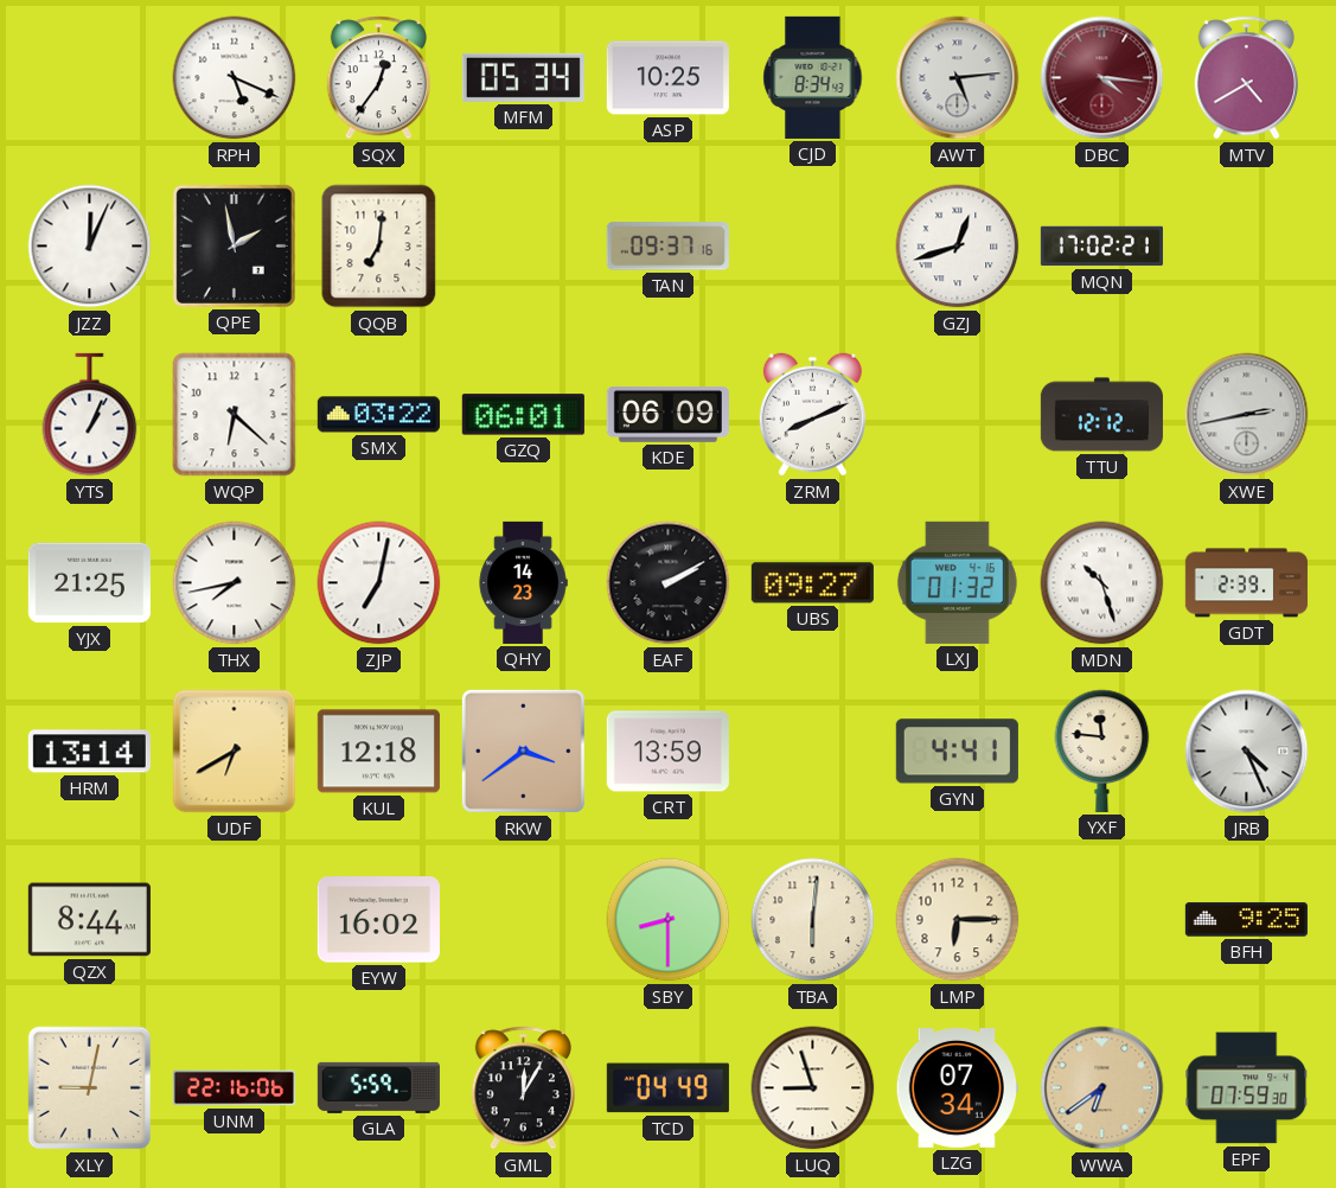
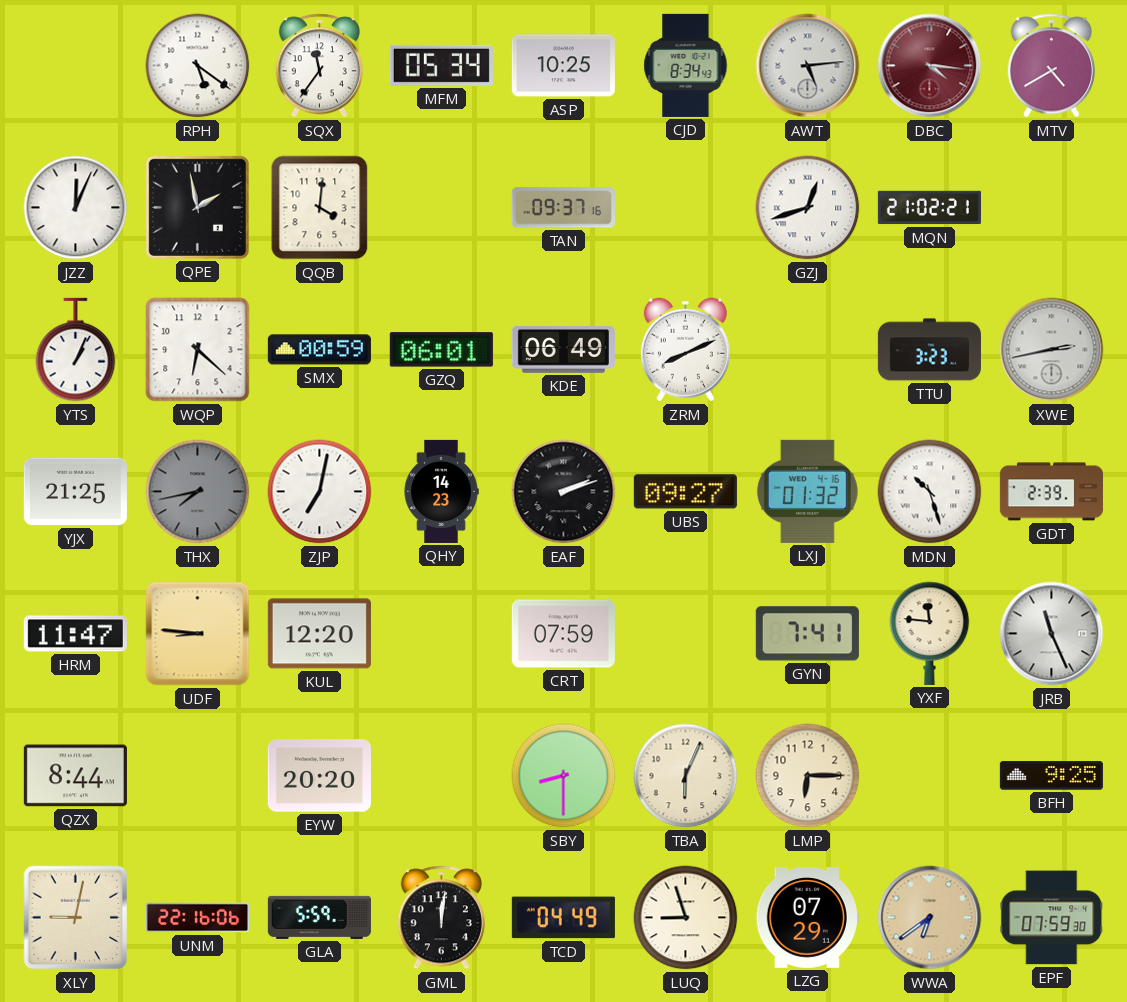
RPH: 5:19 -> 5:21 (198, 66)
SQX: 12:36 -> 11:36 (319, 66)
QQB: 7:01 -> 4:01 (320, 208)
MQN: 17:02 -> 21:02 (929, 208)
SMX: 03:22 -> 00:59 (319, 350)
KDE: 06:09 -> 06:49 (563, 350)
TTU: 12:12 -> 3:23 (929, 350)
THX dial: white -> grey (198, 492)
EAF: 2:10 -> 2:12 (564, 492)
HRM: 13:14 -> 11:47 (75, 634)
UDF: 6:40 -> 8:46 (198, 634)
KUL: 12:18 -> 12:20 (319, 634)
RKW: 3:39 -> none (523, 751)
CRT: 13:59 -> 07:59 (563, 634)
GYN: 4:41 -> 7:41 (807, 634)
JRB: 4:26 -> 11:26 (1052, 634)
EYW: 16:02 -> 20:20 (319, 776)
TBA: 6:01 -> 6:04 (686, 776)
GML: 12:05 -> 12:01 (441, 918)
LZG: 07:34 -> 07:29 (807, 918)
